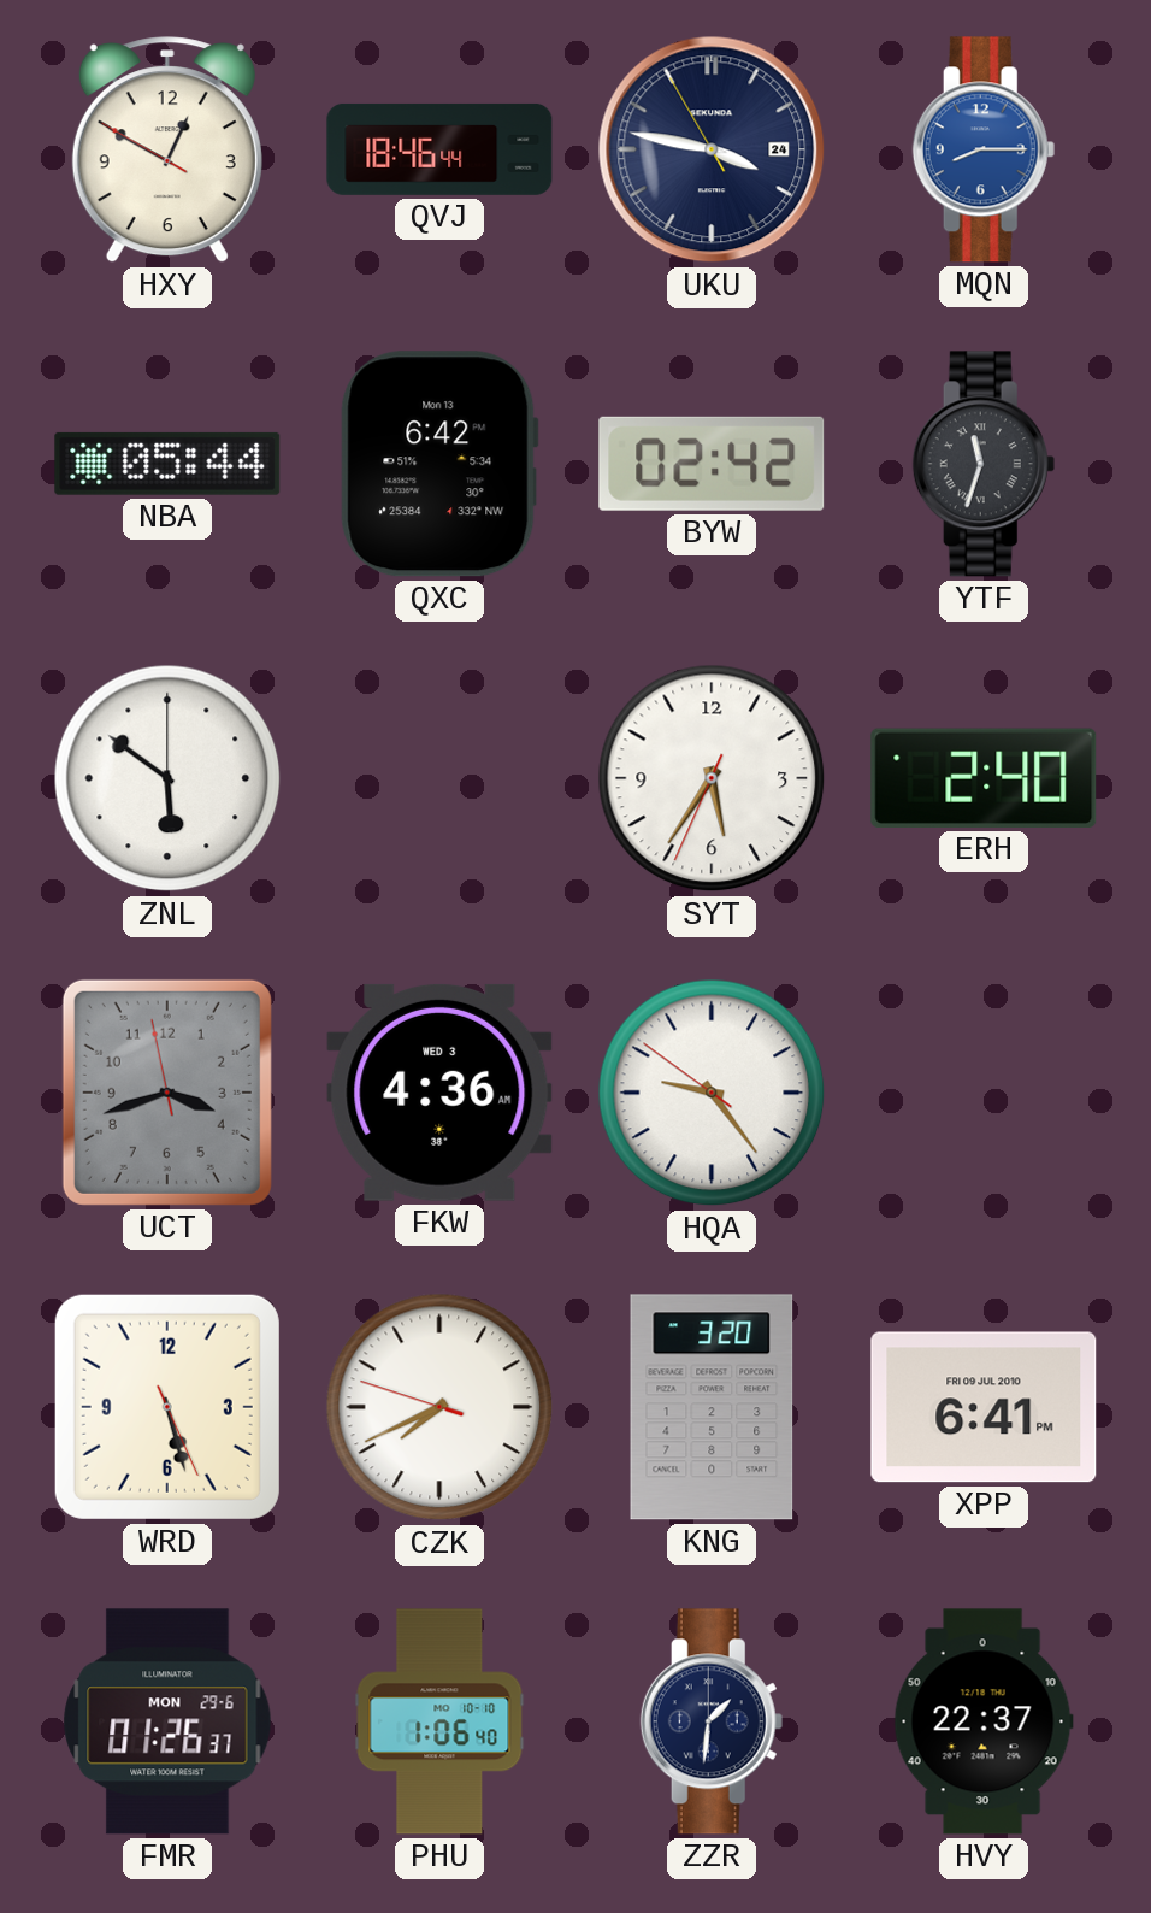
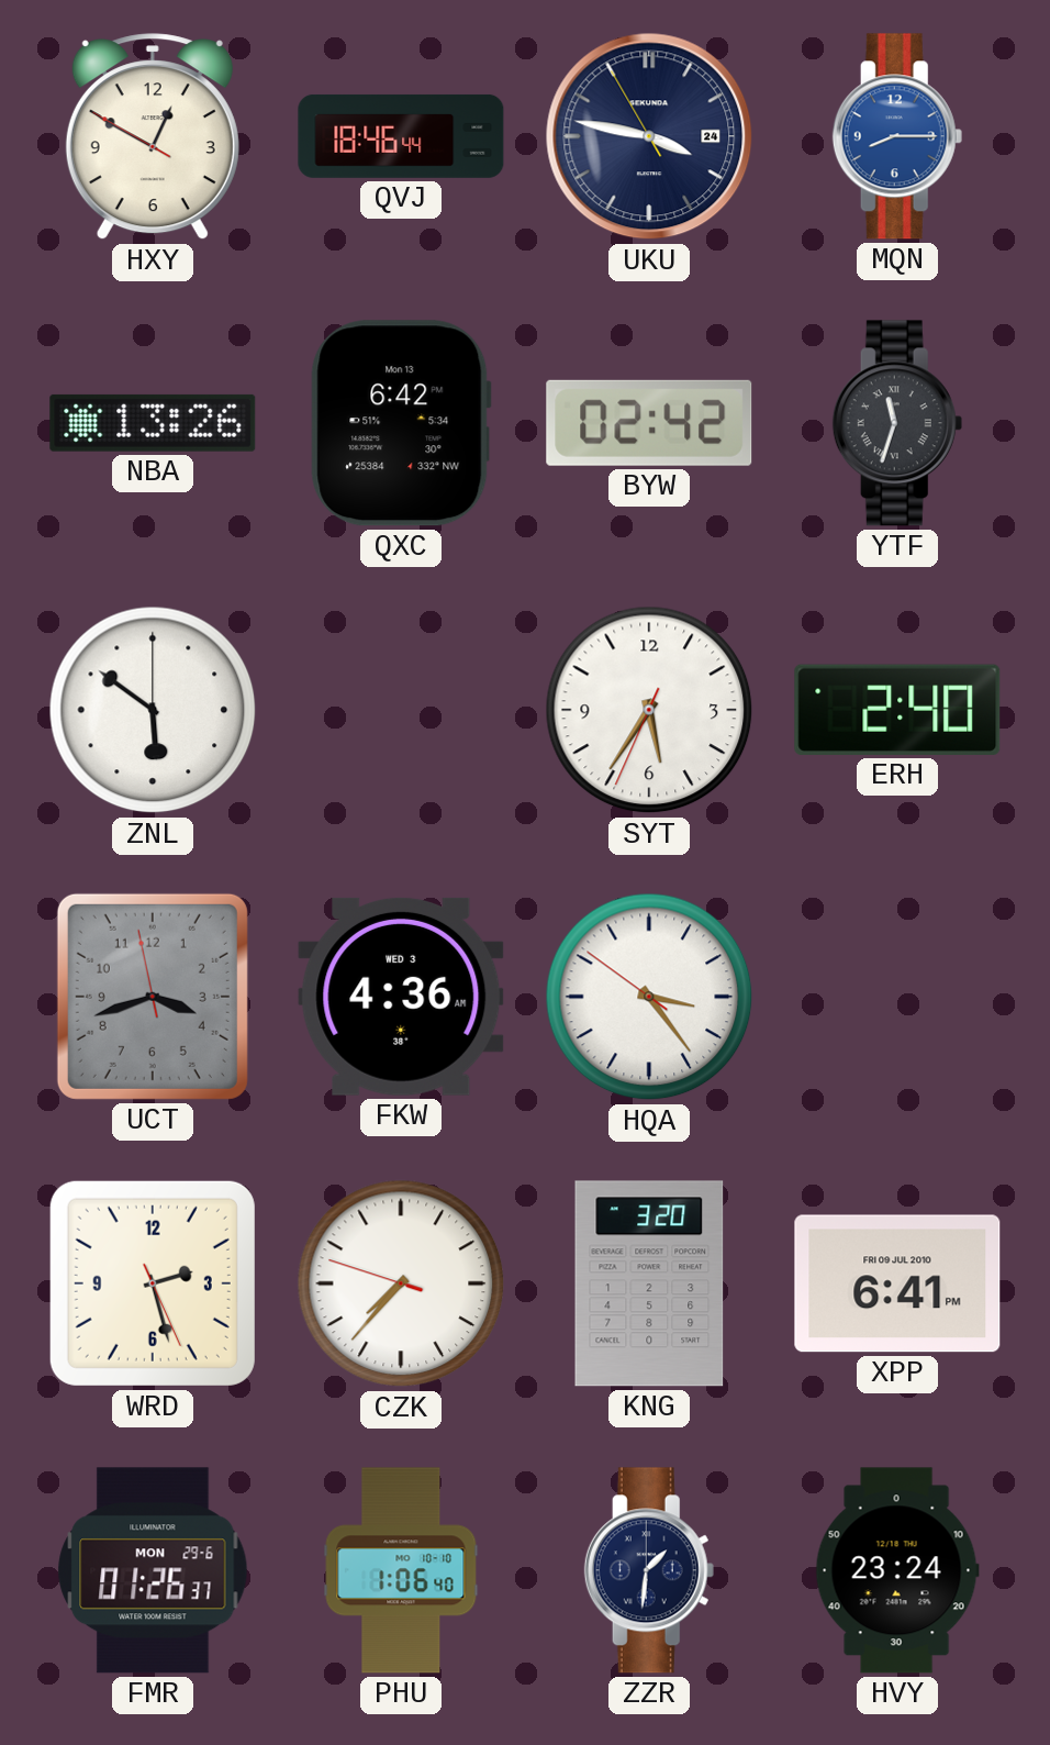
NBA: 05:44 -> 13:26 (153, 423)
HQA: 9:23 -> 3:23 (649, 997)
WRD: 5:27 -> 2:27 (153, 1283)
CZK: 7:40 -> 7:36 (401, 1283)
HVY: 22:37 -> 23:24 (897, 1570)
